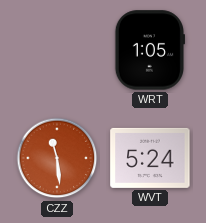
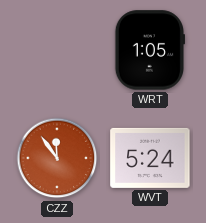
CZZ: 11:29 -> 11:54 (57, 158)
